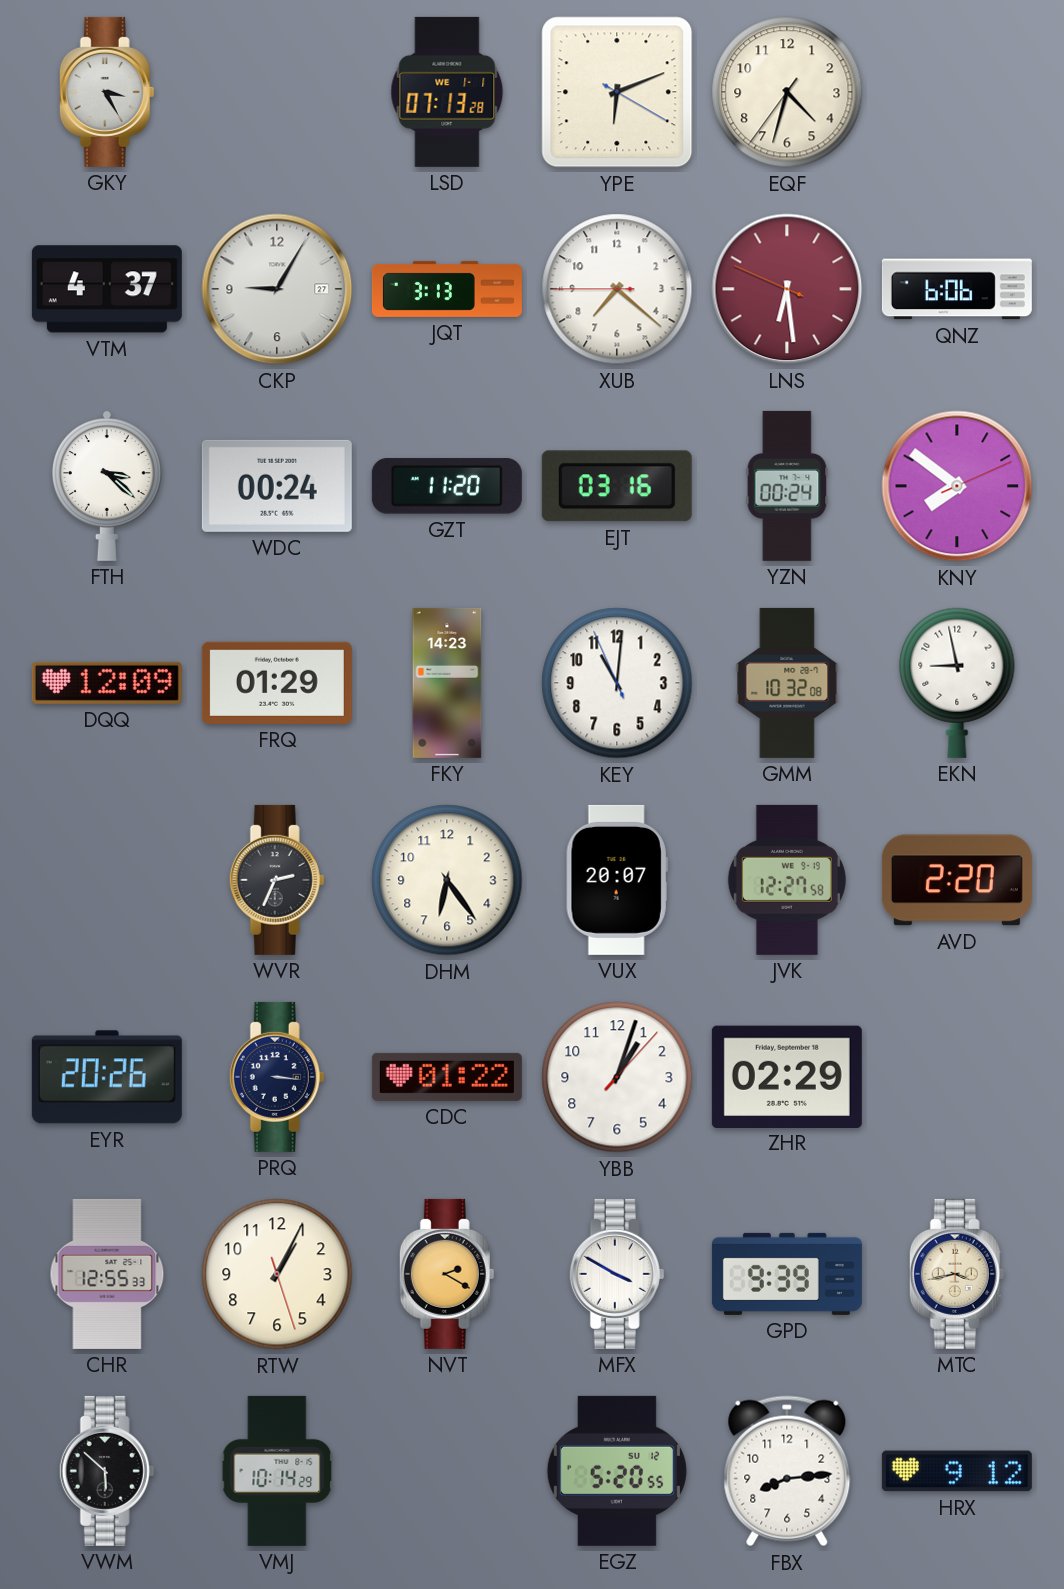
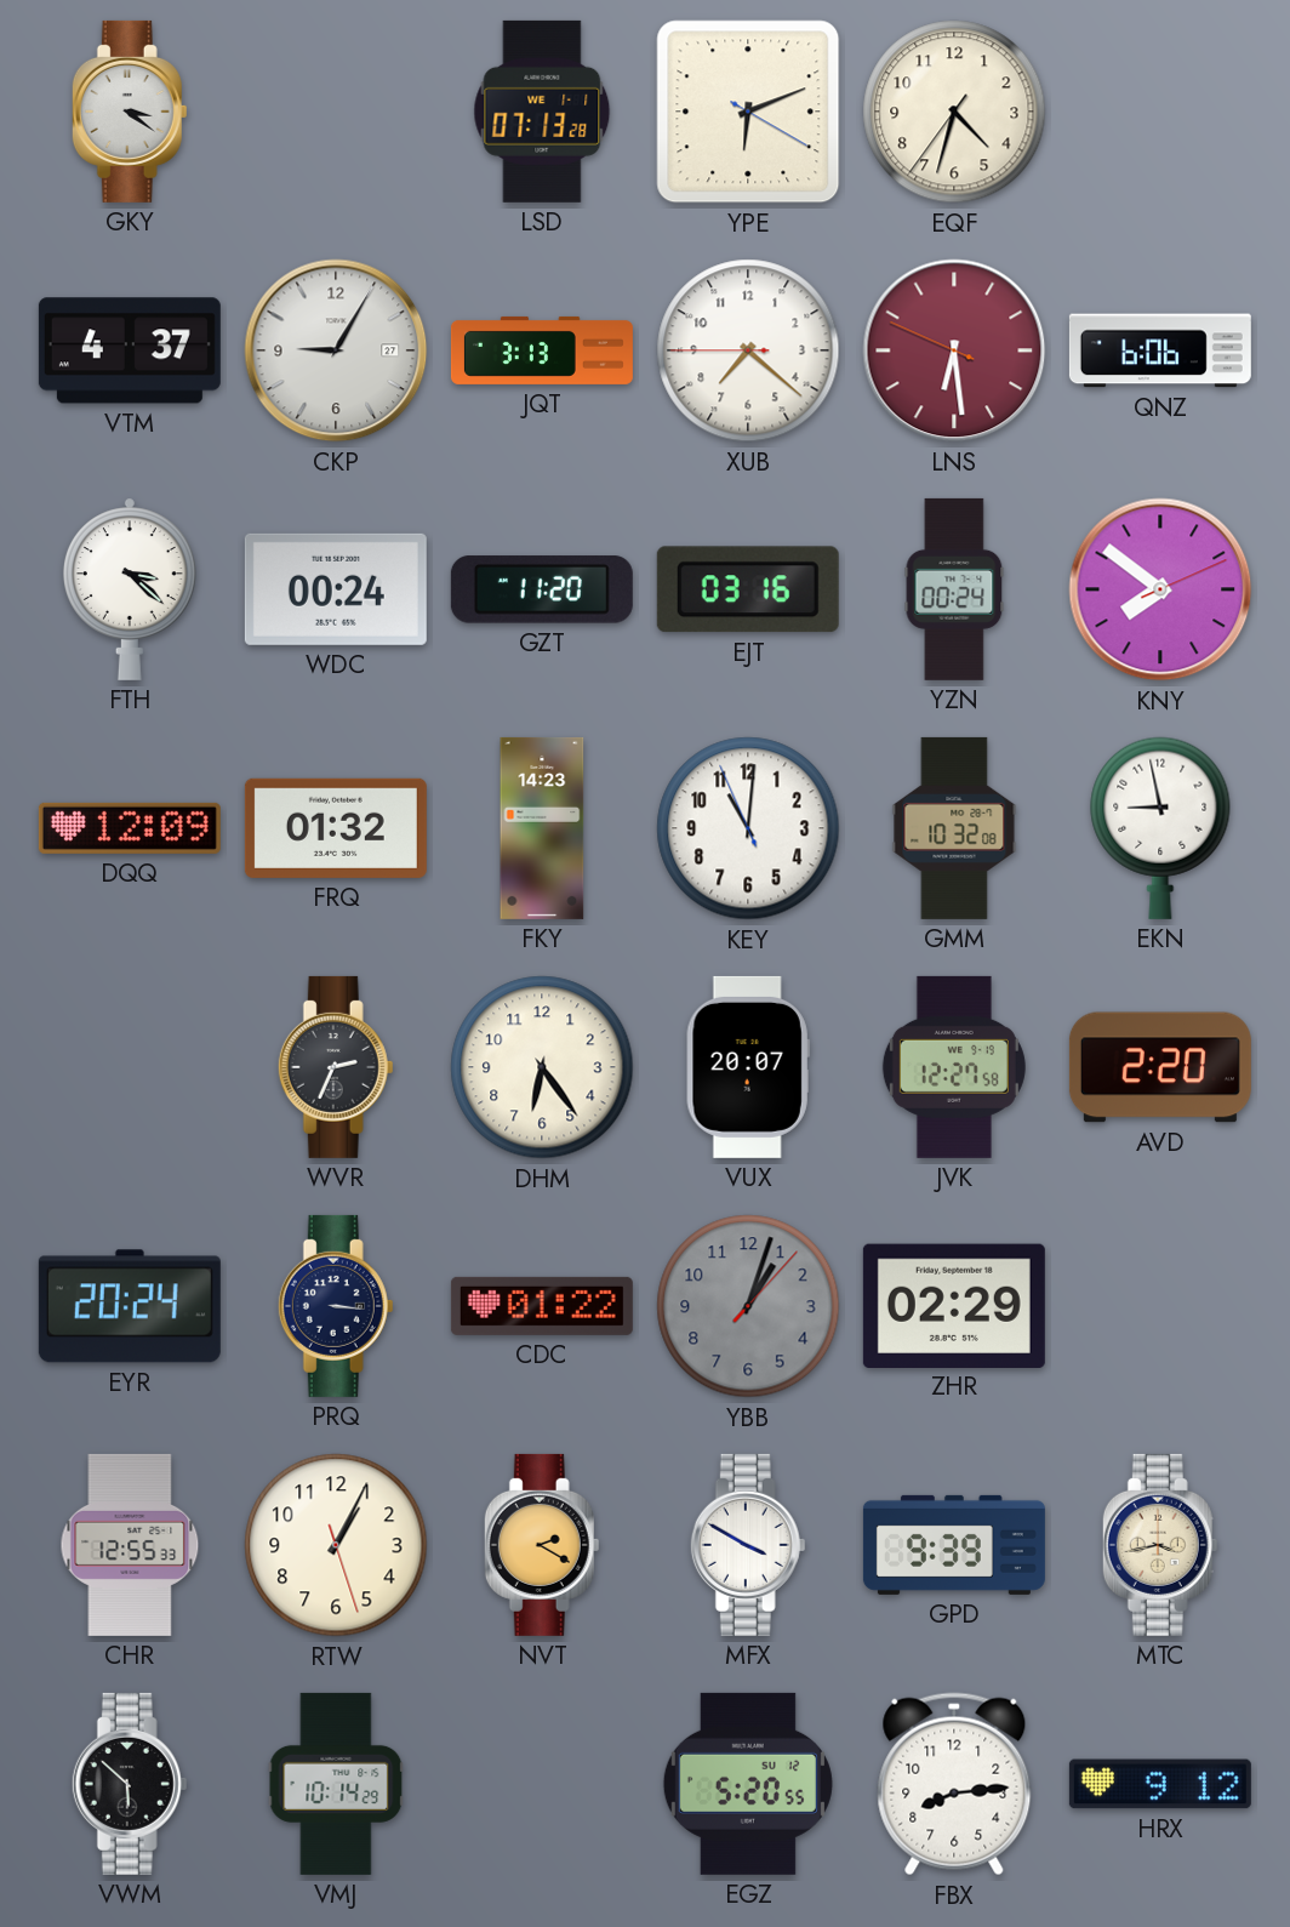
GKY: 3:25 -> 3:21 (130, 112)
FRQ: 01:29 -> 01:32 (336, 828)
EYR: 20:26 -> 20:24 (130, 1306)
YBB dial: white -> grey (748, 1306)
